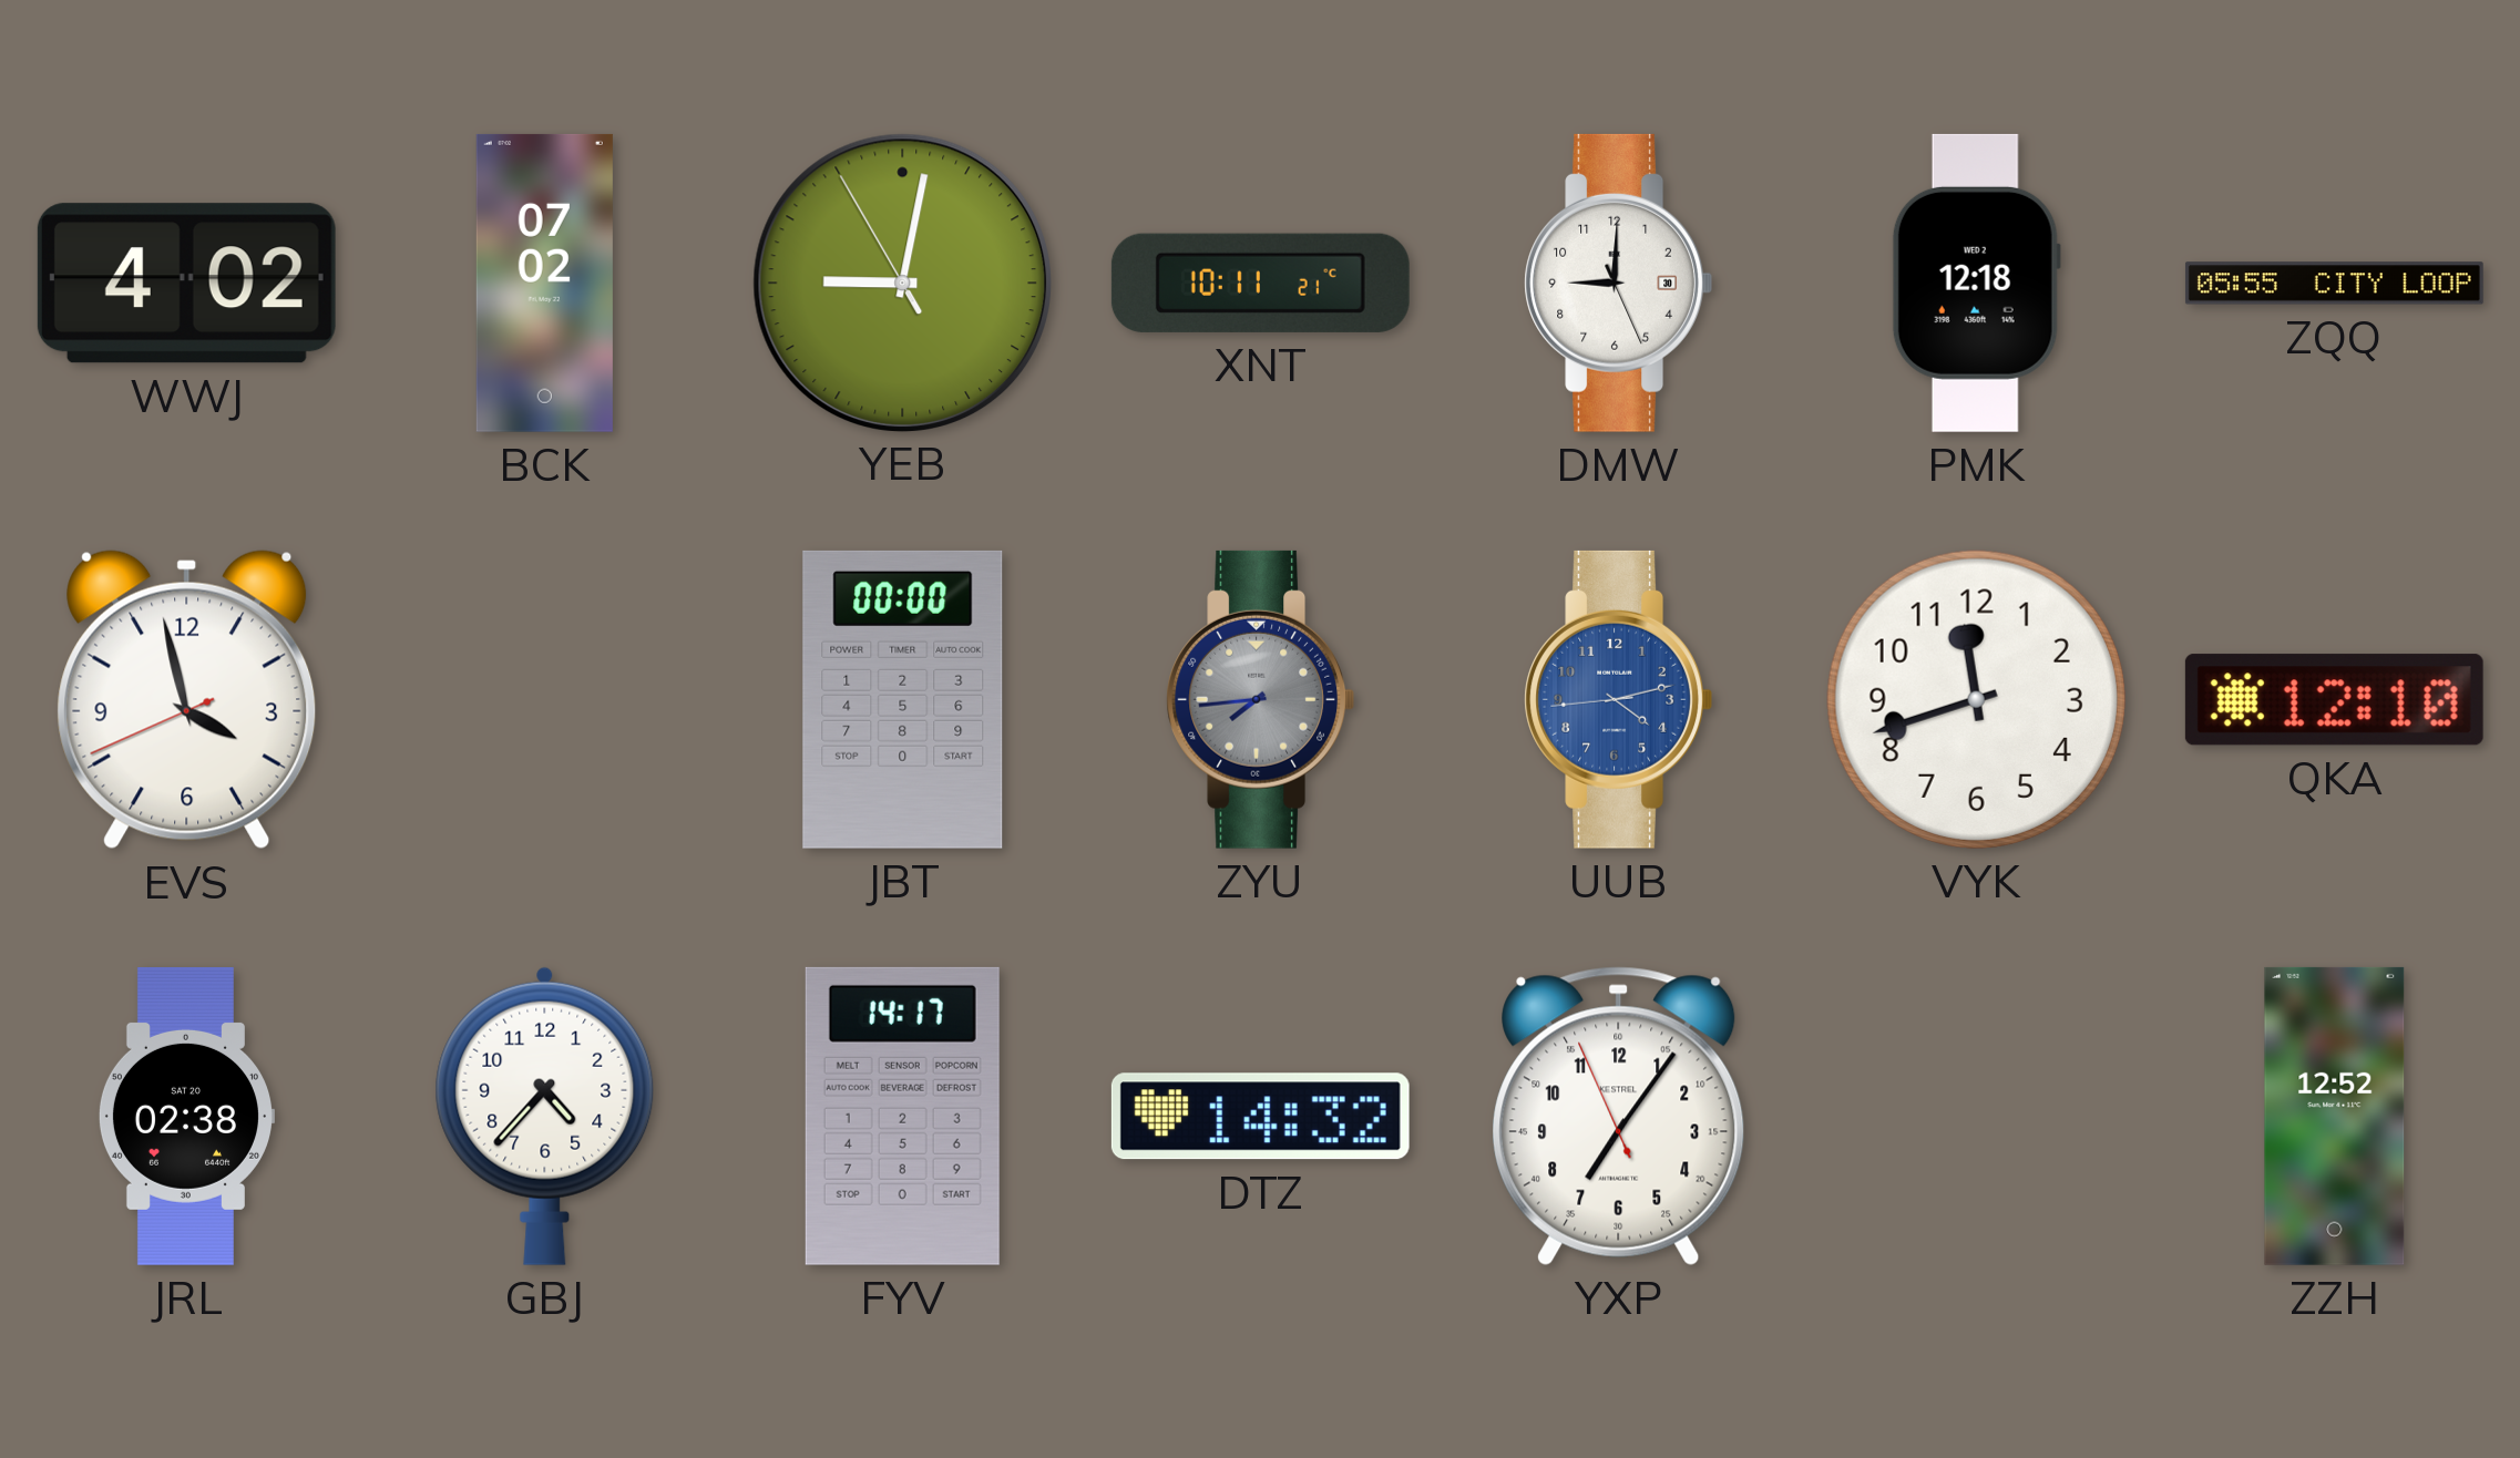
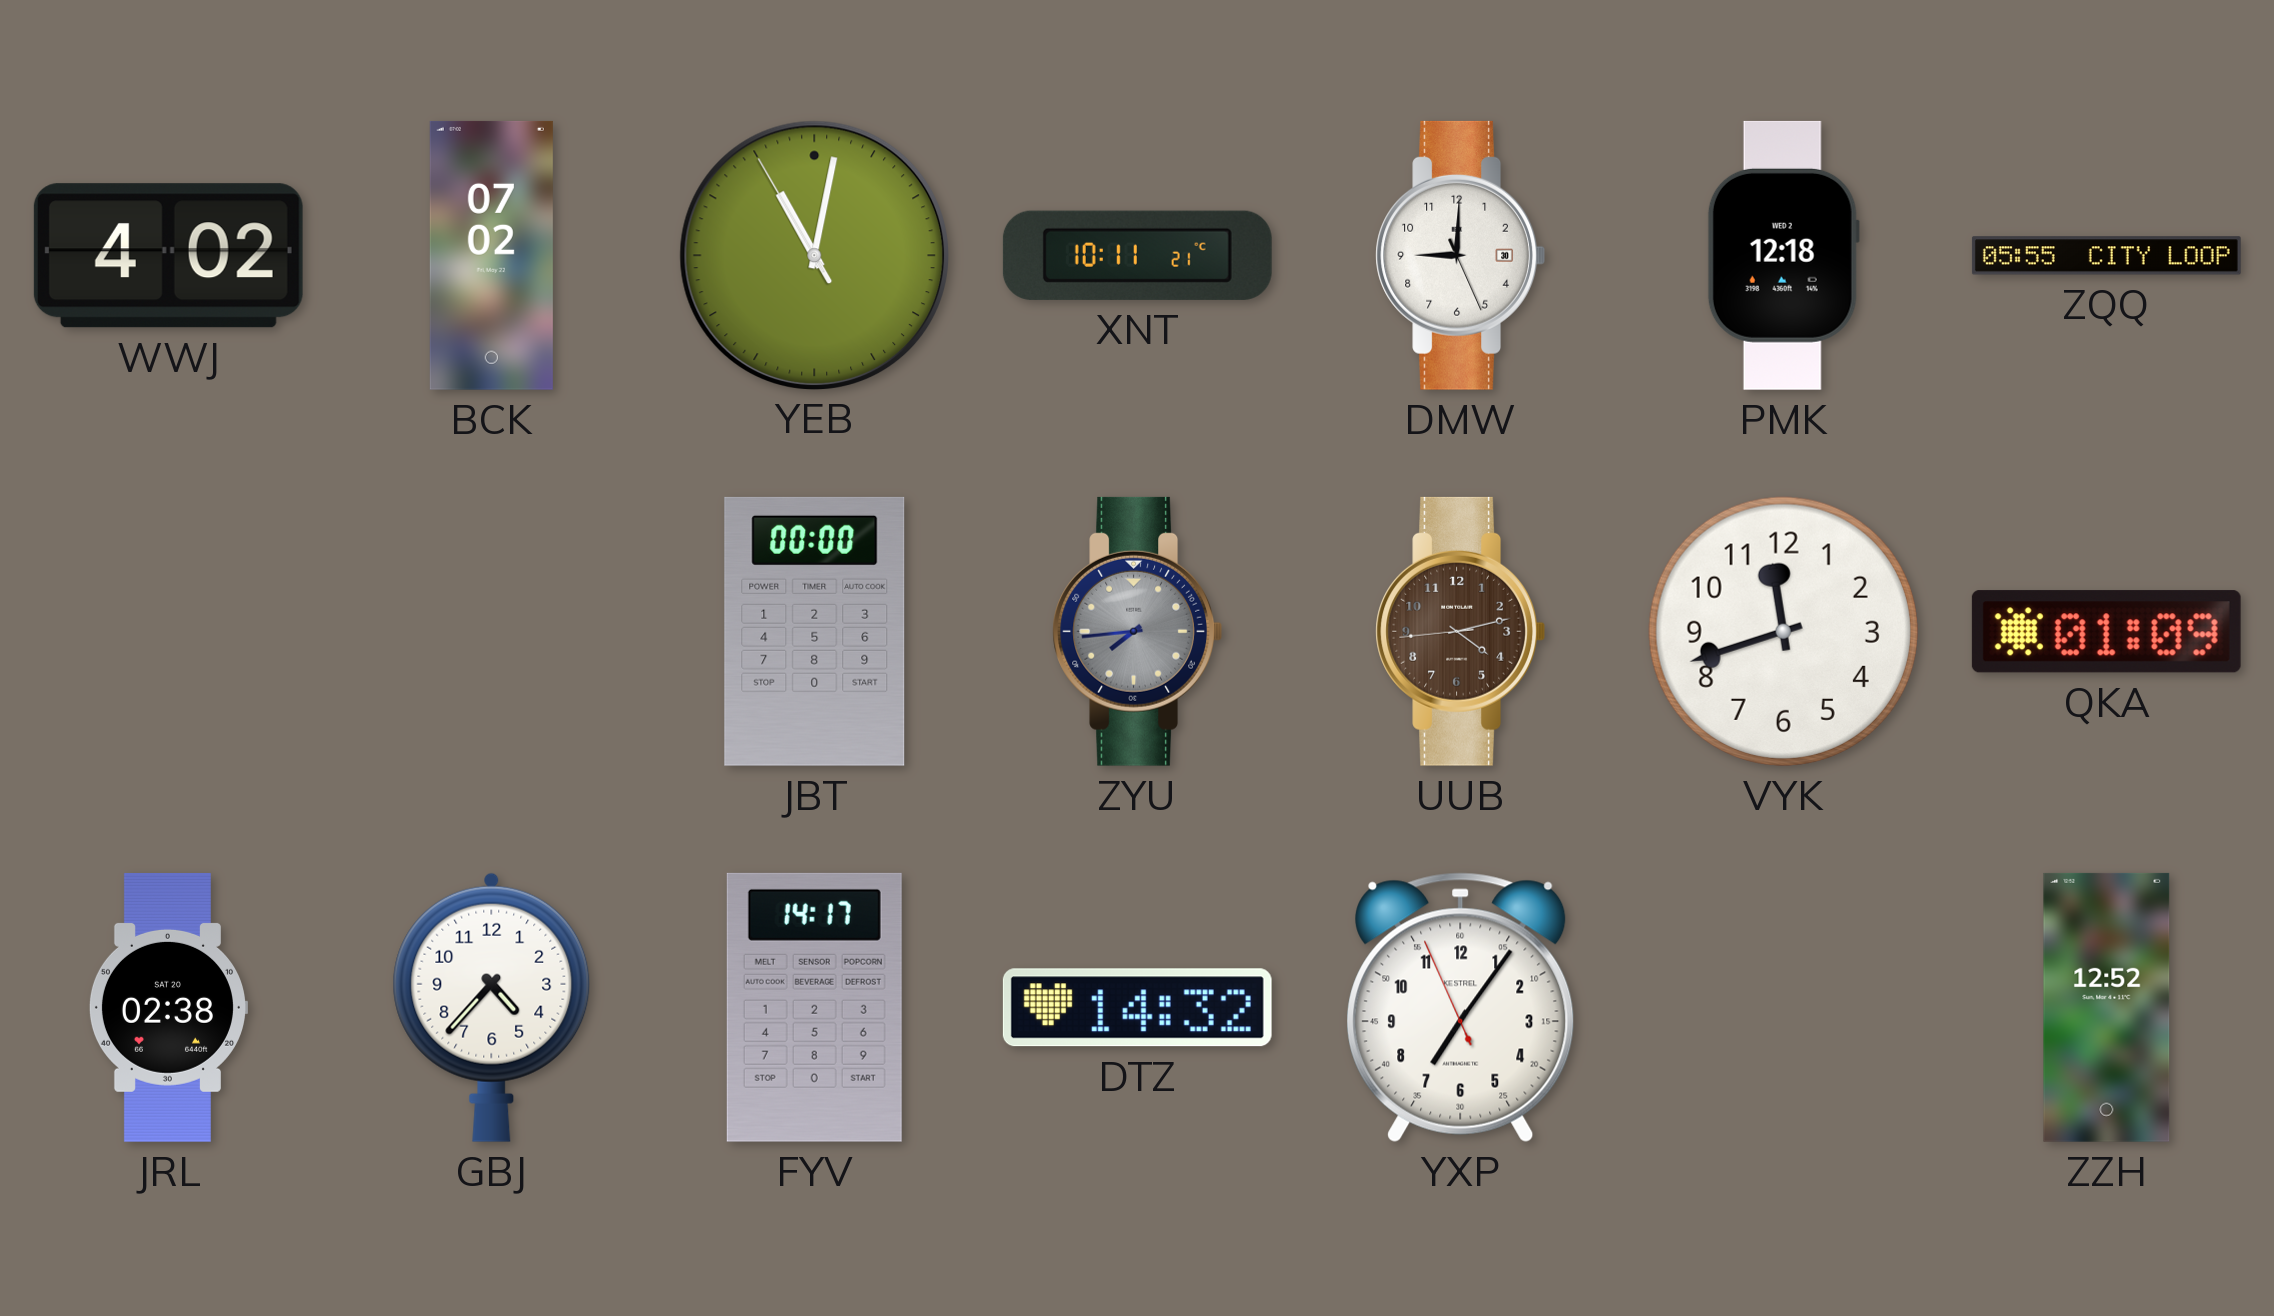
YEB: 9:01 -> 11:01 (814, 255)
EVS: 3:57 -> none (187, 700)
UUB dial: blue -> brown (1460, 631)
QKA: 12:10 -> 01:09 (2106, 632)
